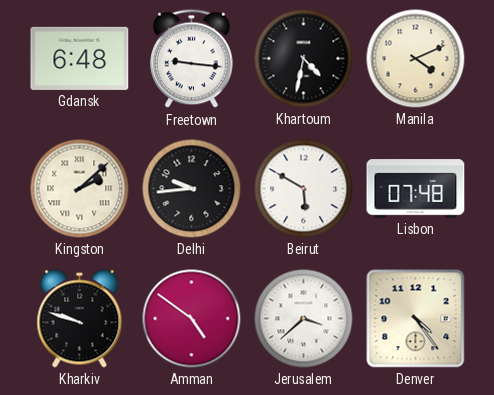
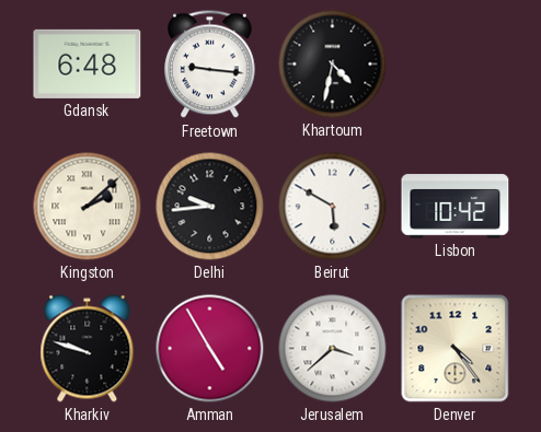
Manila: 4:11 -> none (416, 59)
Lisbon: 07:48 -> 10:42 (456, 207)
Amman: 4:51 -> 4:55 (210, 349)
